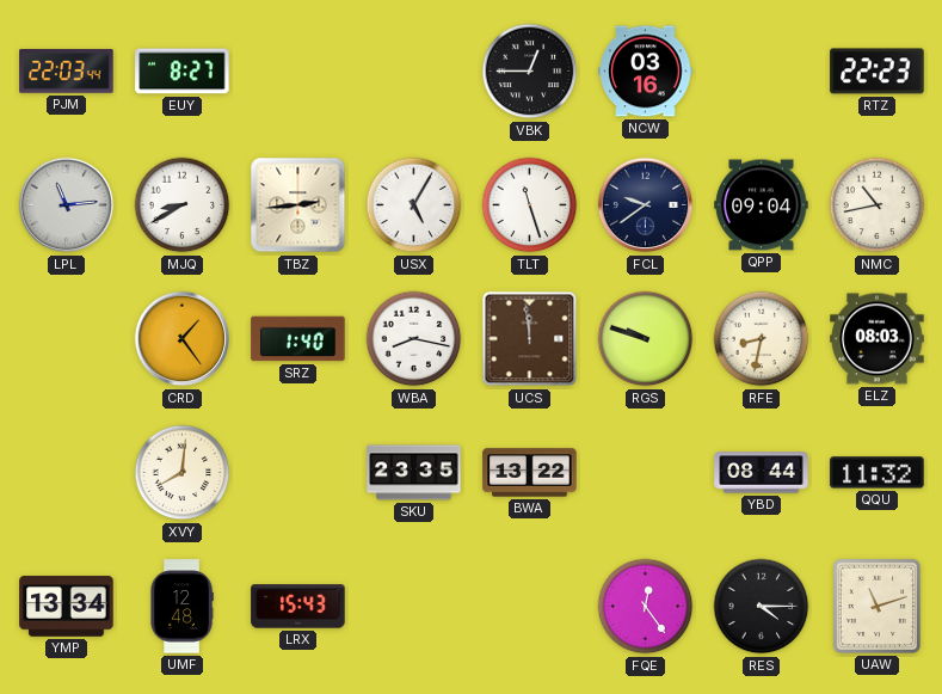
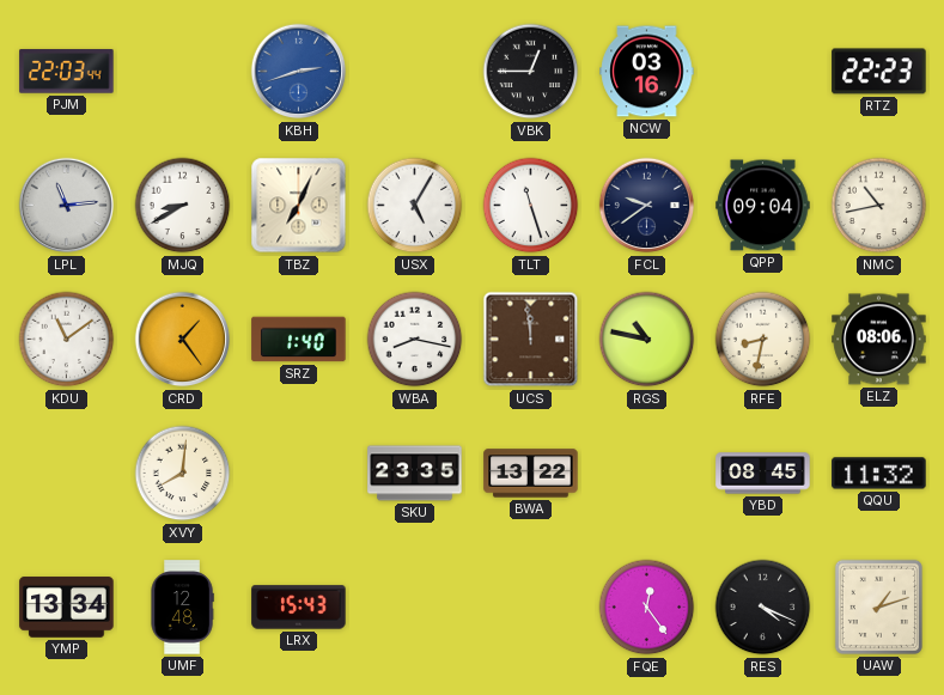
EUY: 8:27 -> none (183, 72)
KBH: none -> 2:42 (299, 72)
TBZ: 2:44 -> 7:04 (299, 206)
KDU: none -> 11:09 (67, 340)
RGS: 9:48 -> 10:47 (647, 340)
ELZ: 08:03 -> 08:06 (879, 340)
YBD: 08:44 -> 08:45 (763, 474)
RES: 4:15 -> 4:19 (763, 608)
UAW: 11:12 -> 1:12 (878, 606)
